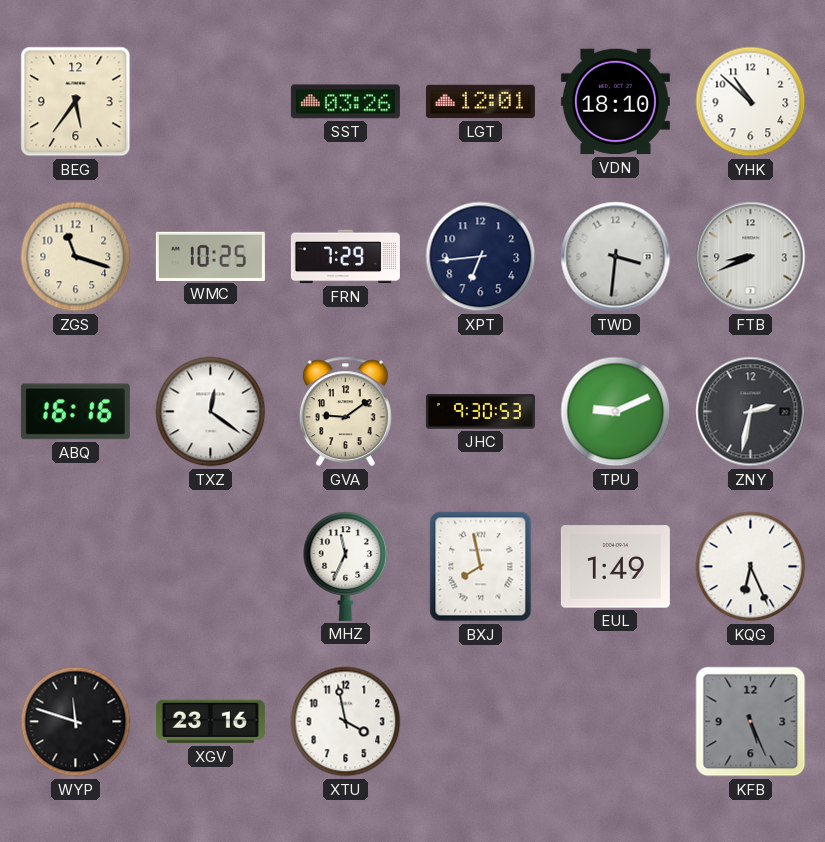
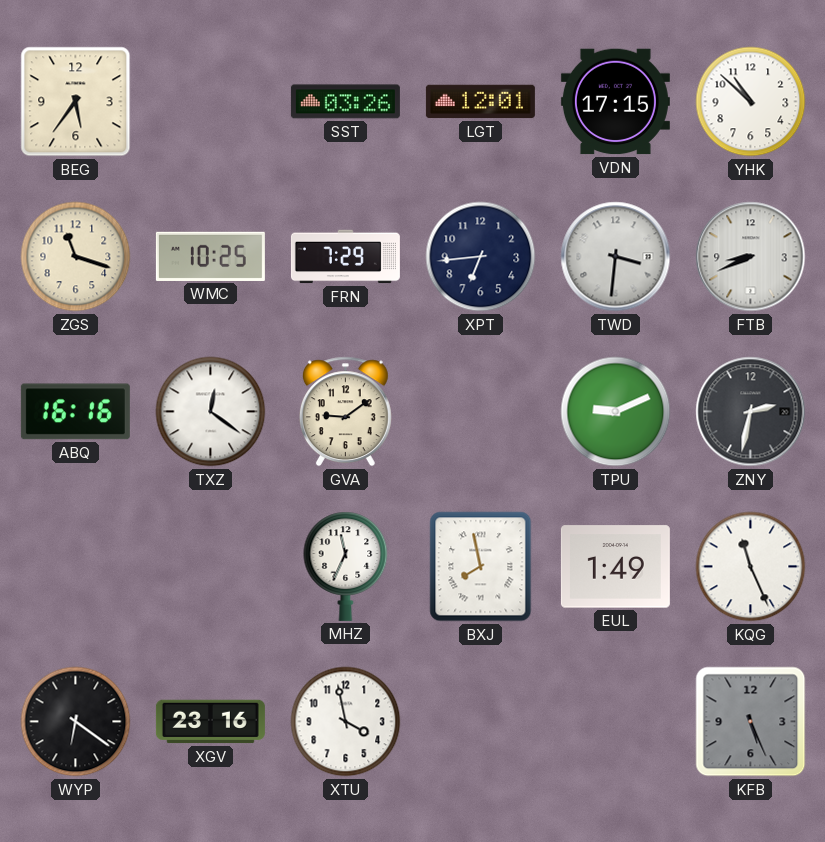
VDN: 18:10 -> 17:15 (615, 102)
JHC: 9:30 -> none (480, 412)
KQG: 6:26 -> 11:26 (751, 567)
WYP: 11:48 -> 6:21 (76, 722)
